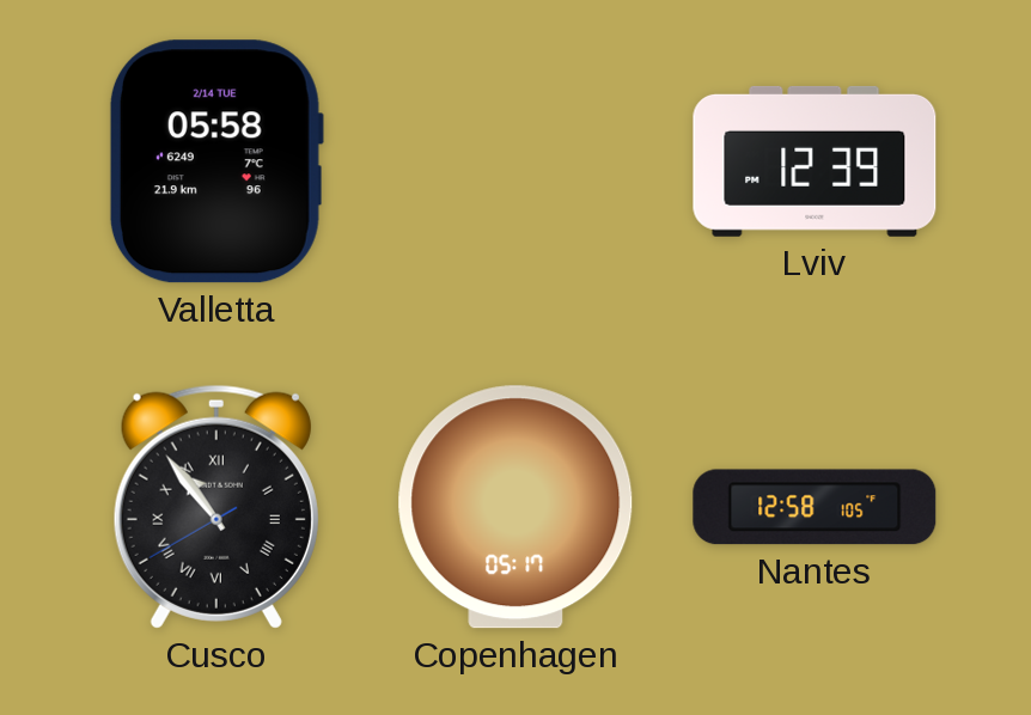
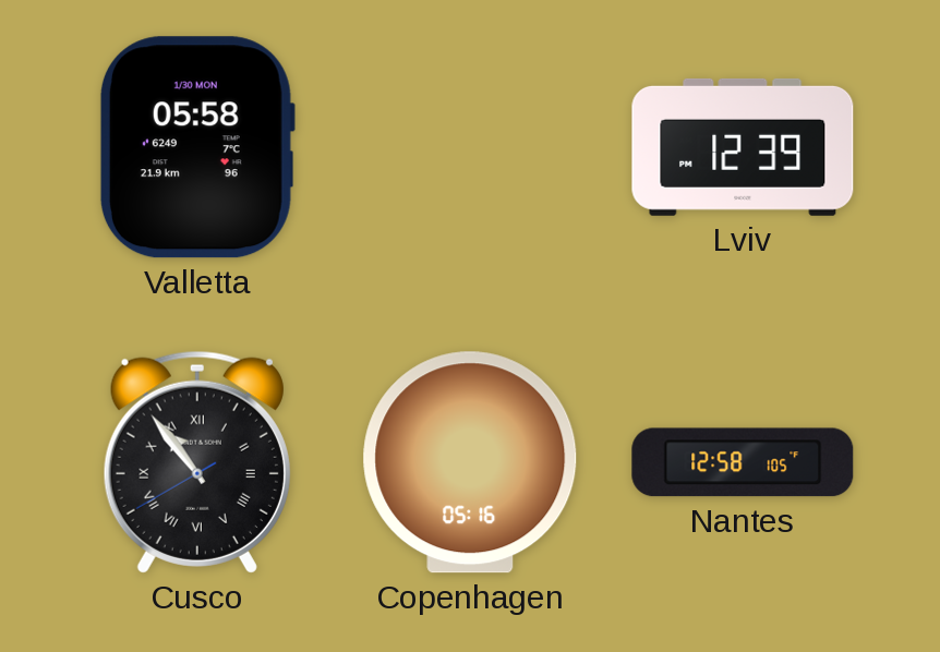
Valletta date: 2/14 TUE -> 1/30 MON (196, 147)
Copenhagen: 05:17 -> 05:16 (470, 462)
